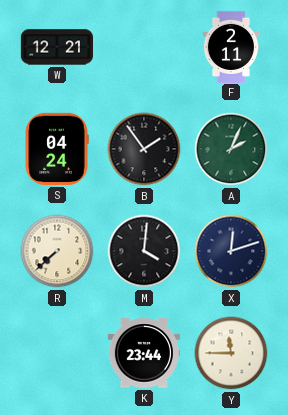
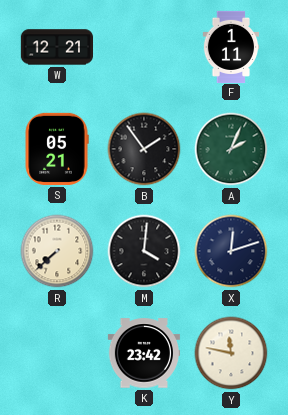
F: 2:11 -> 1:11 (231, 46)
S: 04:24 -> 05:21 (57, 149)
K: 23:44 -> 23:42 (143, 353)
Y: 11:45 -> 11:47 (231, 353)
